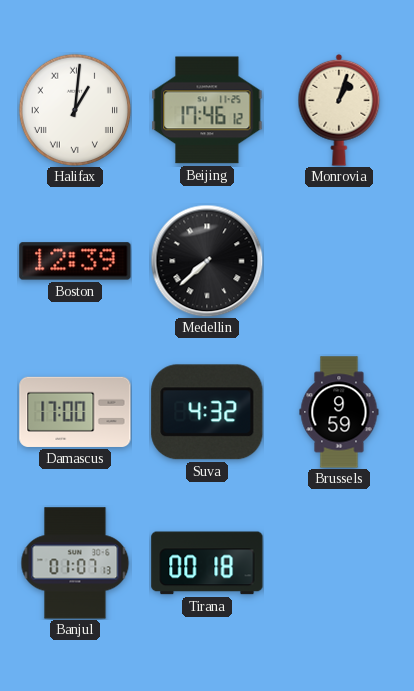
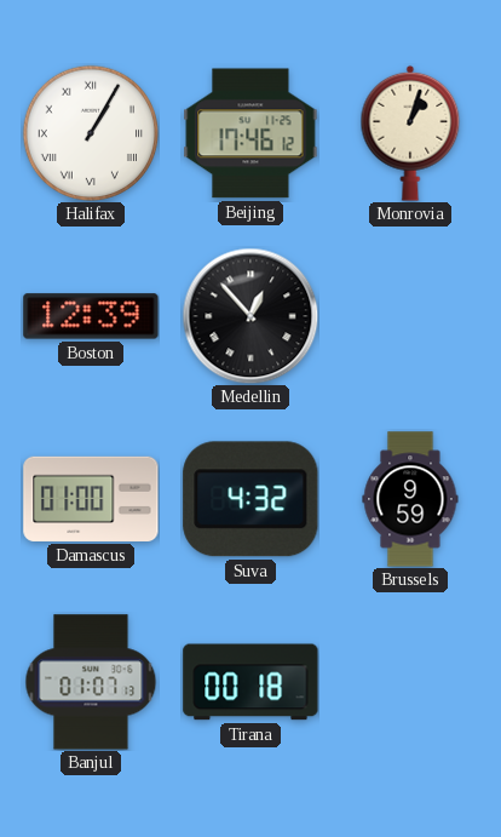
Halifax: 1:01 -> 1:05 (90, 132)
Medellin: 7:38 -> 12:53 (250, 316)
Damascus: 17:00 -> 01:00 (91, 499)
